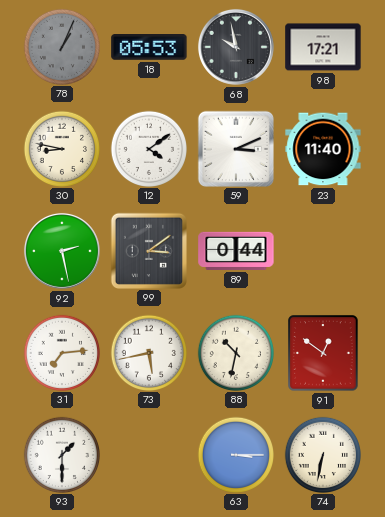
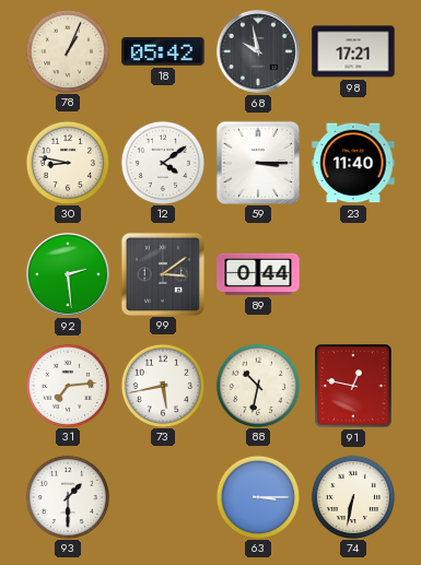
78 dial: grey -> cream (67, 50)
18: 05:53 -> 05:42 (163, 52)
59: 3:11 -> 3:15 (257, 162)
92: 2:28 -> 2:29 (68, 274)
91: 12:51 -> 12:47 (353, 386)
